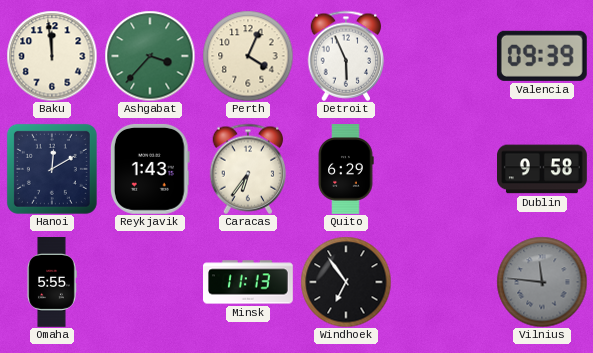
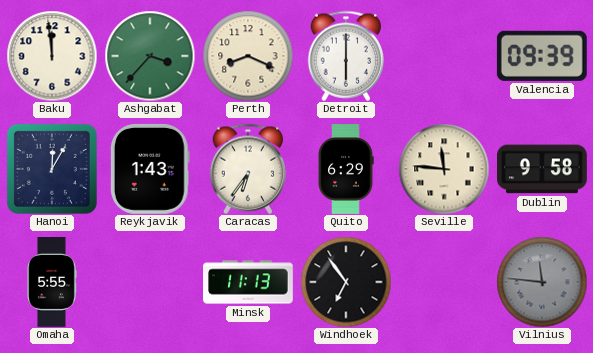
Perth: 4:04 -> 8:19 (248, 56)
Detroit: 5:56 -> 6:00 (346, 56)
Hanoi: 12:10 -> 12:05 (52, 169)
Seville: none -> 11:46 (444, 169)
